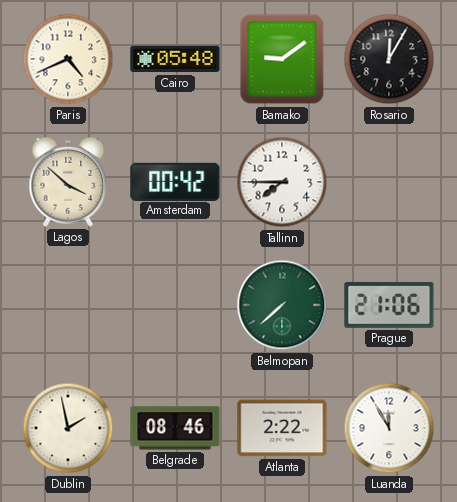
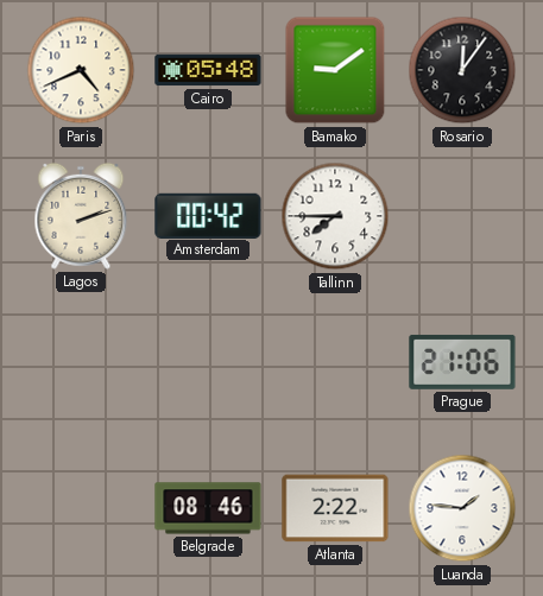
Rosario: 12:05 -> 12:06 (462, 70)
Lagos: 3:52 -> 2:12 (81, 216)
Belmopan: 7:38 -> none (282, 305)
Dublin: 1:58 -> none (68, 428)
Luanda: 11:55 -> 1:46 (462, 508)
